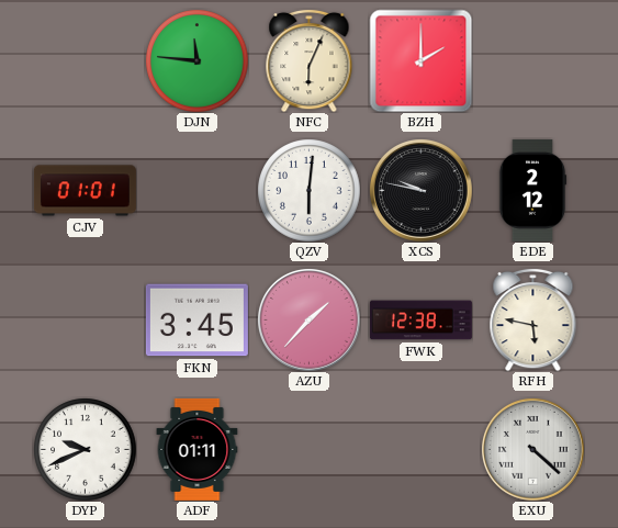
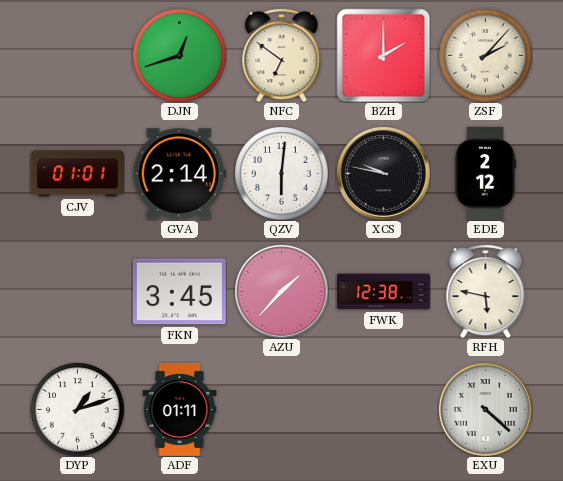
DJN: 11:46 -> 12:42 (179, 55)
NFC: 6:04 -> 6:51 (282, 55)
ZSF: none -> 2:07 (485, 55)
GVA: none -> 2:14 (179, 174)
DYP: 9:41 -> 1:12 (77, 409)
